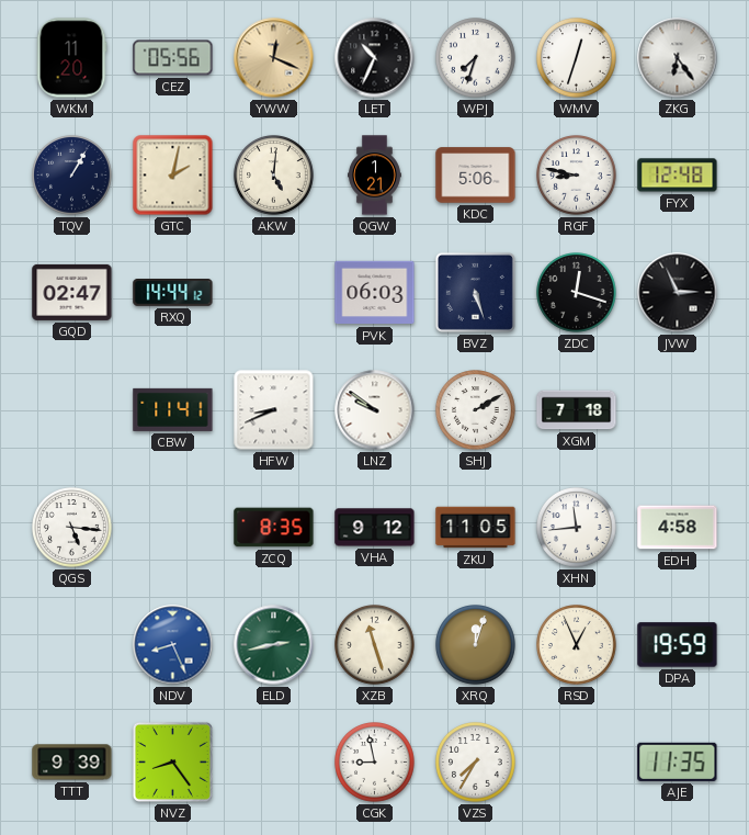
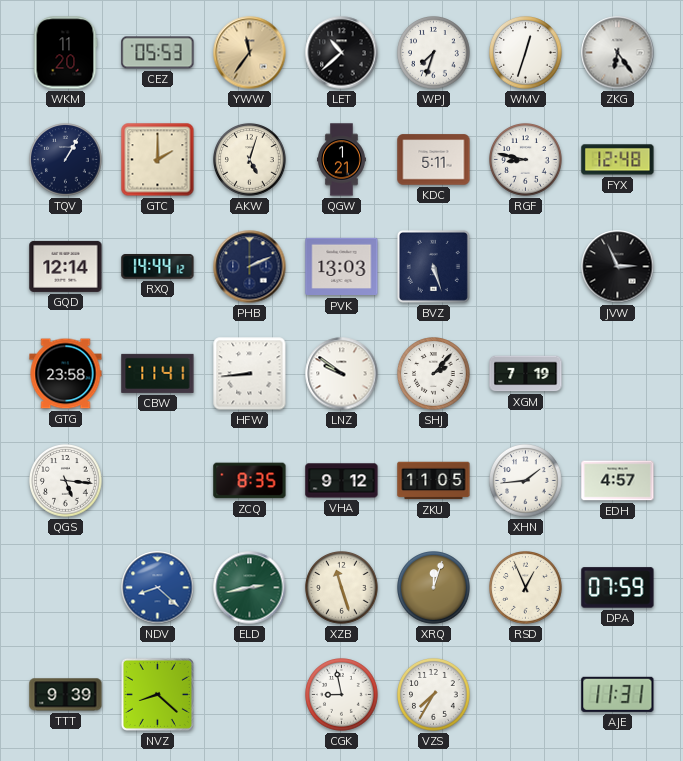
CEZ: 05:56 -> 05:53 (158, 53)
YWW: 12:19 -> 11:36 (250, 53)
LET: 10:34 -> 10:38 (342, 53)
GTC: 2:02 -> 2:00 (158, 160)
AKW: 5:01 -> 5:03 (250, 160)
KDC: 5:06 -> 5:11 (434, 160)
GQD: 02:47 -> 12:14 (66, 266)
PHB: none -> 2:11 (250, 267)
PVK: 06:03 -> 13:03 (342, 267)
ZDC: 12:18 -> none (577, 293)
GTG: none -> 23:58 (66, 374)
HFW: 8:41 -> 8:44 (250, 374)
SHJ: 2:10 -> 2:07 (434, 374)
XGM: 7:18 -> 7:19 (526, 374)
XHN: 11:44 -> 1:44 (526, 481)
EDH: 4:58 -> 4:57 (618, 481)
NDV: 8:26 -> 8:22 (158, 588)
DPA: 19:59 -> 07:59 (618, 588)
NVZ: 8:24 -> 8:22 (157, 694)
AJE: 11:35 -> 11:31 (618, 694)
